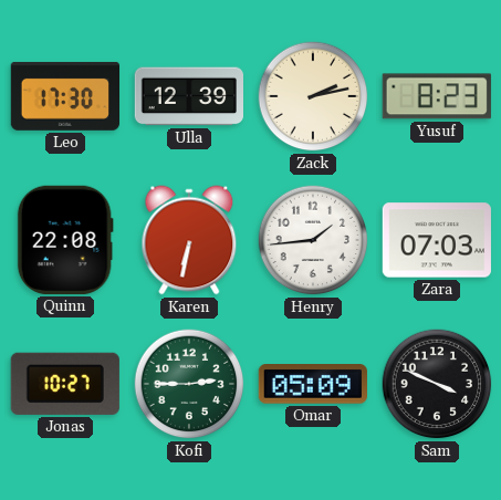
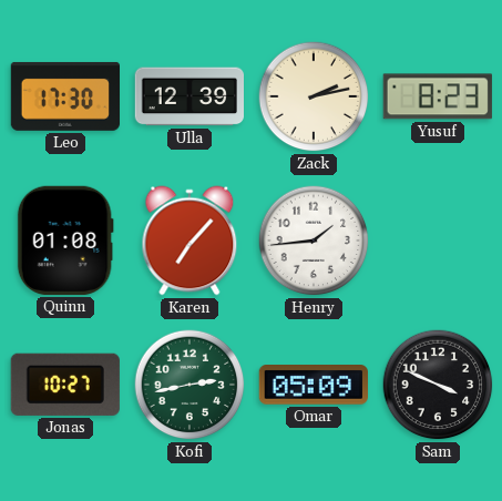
Quinn: 22:08 -> 01:08 (65, 241)
Karen: 6:32 -> 7:07 (189, 241)
Zara: 07:03 -> none (437, 240)
Kofi: 2:45 -> 2:43 (189, 385)
